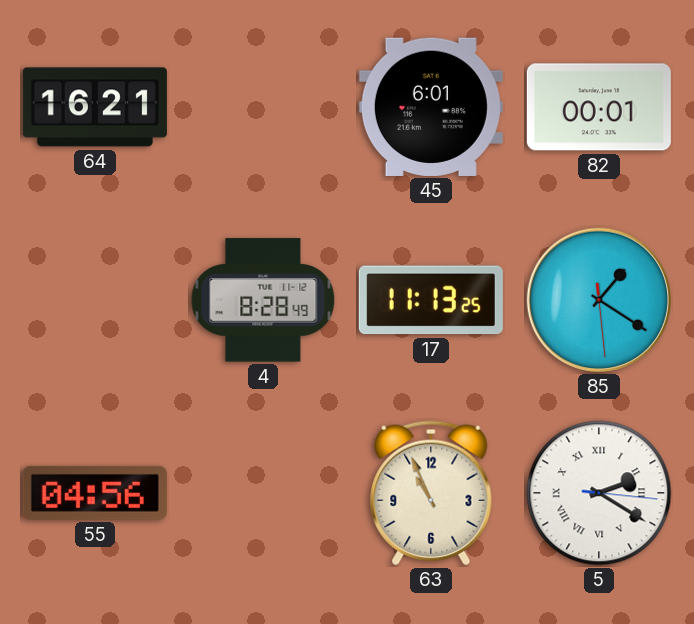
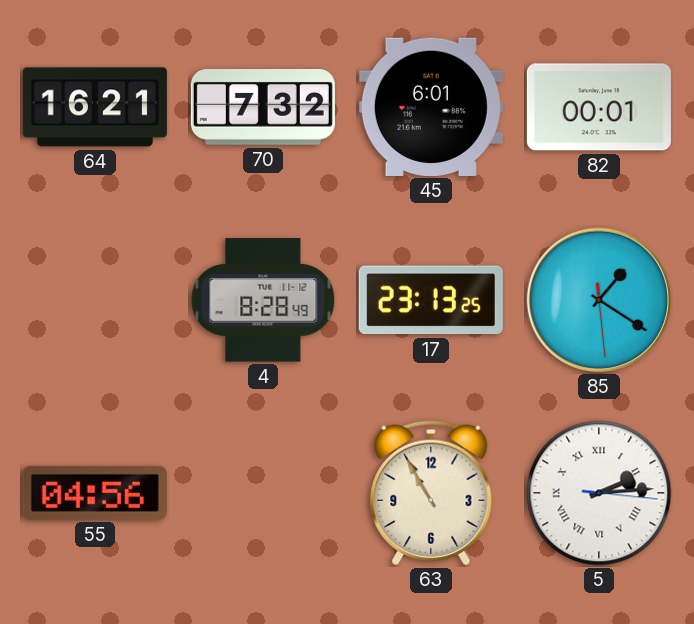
70: none -> 7:32 (263, 108)
17: 11:13 -> 23:13 (431, 300)
63: 10:56 -> 10:55 (431, 493)
5: 2:20 -> 2:14 (599, 493)
